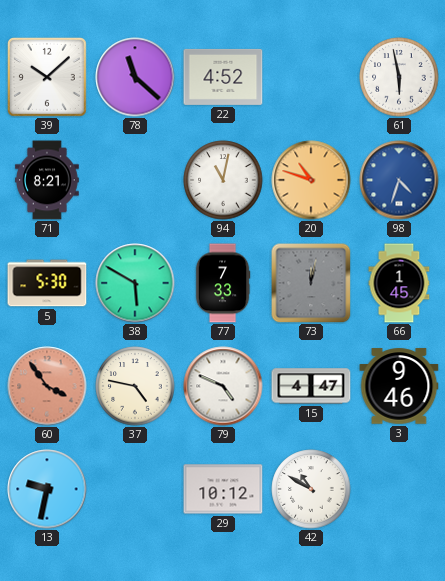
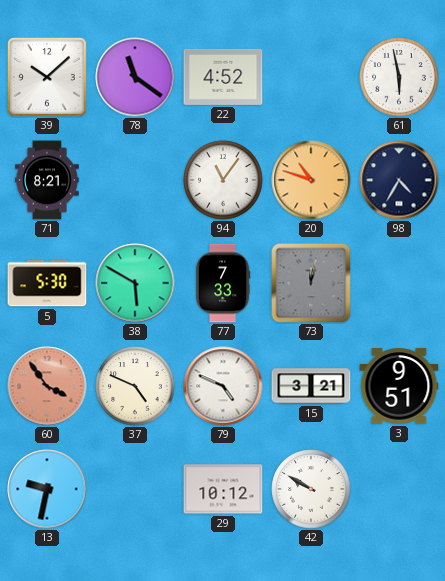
78: 11:22 -> 11:21 (135, 77)
94: 11:02 -> 11:06 (223, 180)
98: 4:33 -> 4:35 (399, 180)
98 dial: blue -> navy (399, 180)
66: 1:45 -> none (399, 283)
37: 4:47 -> 4:49 (135, 386)
15: 4:47 -> 3:21 (311, 386)
3: 9:46 -> 9:51 (399, 386)
42: 10:50 -> 9:50 (311, 489)
